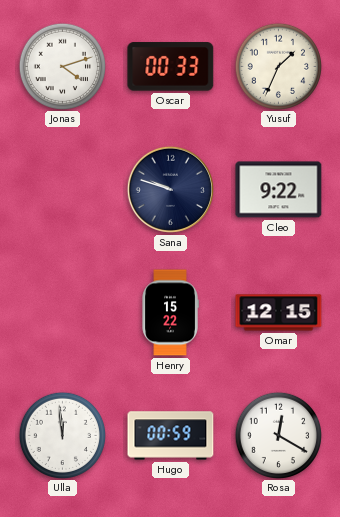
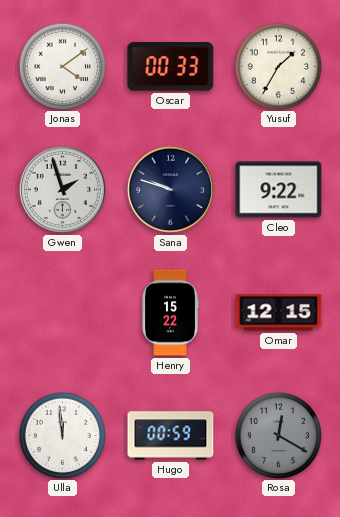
Jonas: 4:12 -> 4:09 (62, 66)
Yusuf: 1:34 -> 1:35 (278, 66)
Gwen: none -> 1:57 (62, 189)
Rosa dial: white -> grey (278, 435)
